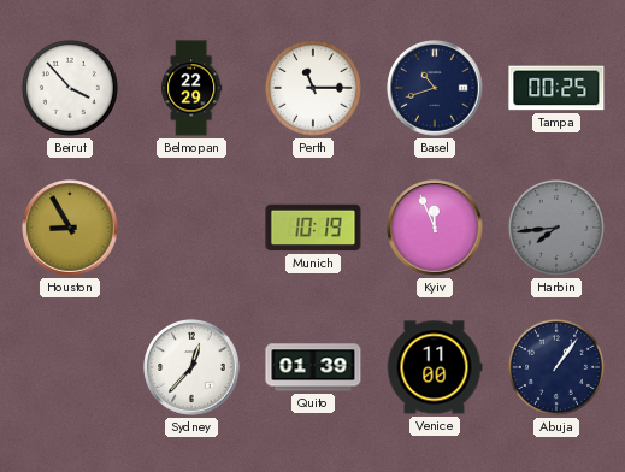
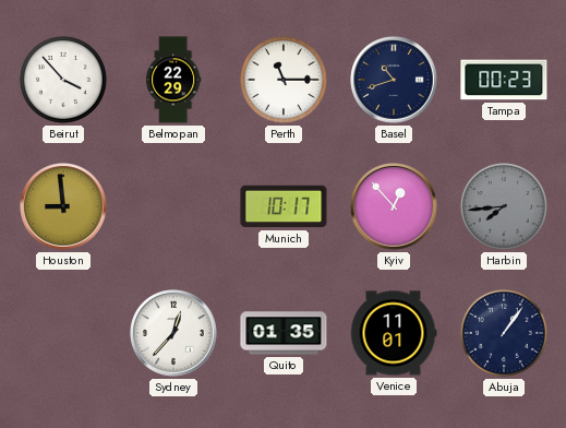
Tampa: 00:25 -> 00:23 (504, 80)
Houston: 8:55 -> 8:59 (63, 206)
Munich: 10:19 -> 10:17 (284, 206)
Kyiv: 11:56 -> 12:53 (394, 206)
Quito: 01:39 -> 01:35 (284, 333)
Venice: 11:00 -> 11:01 (394, 333)
